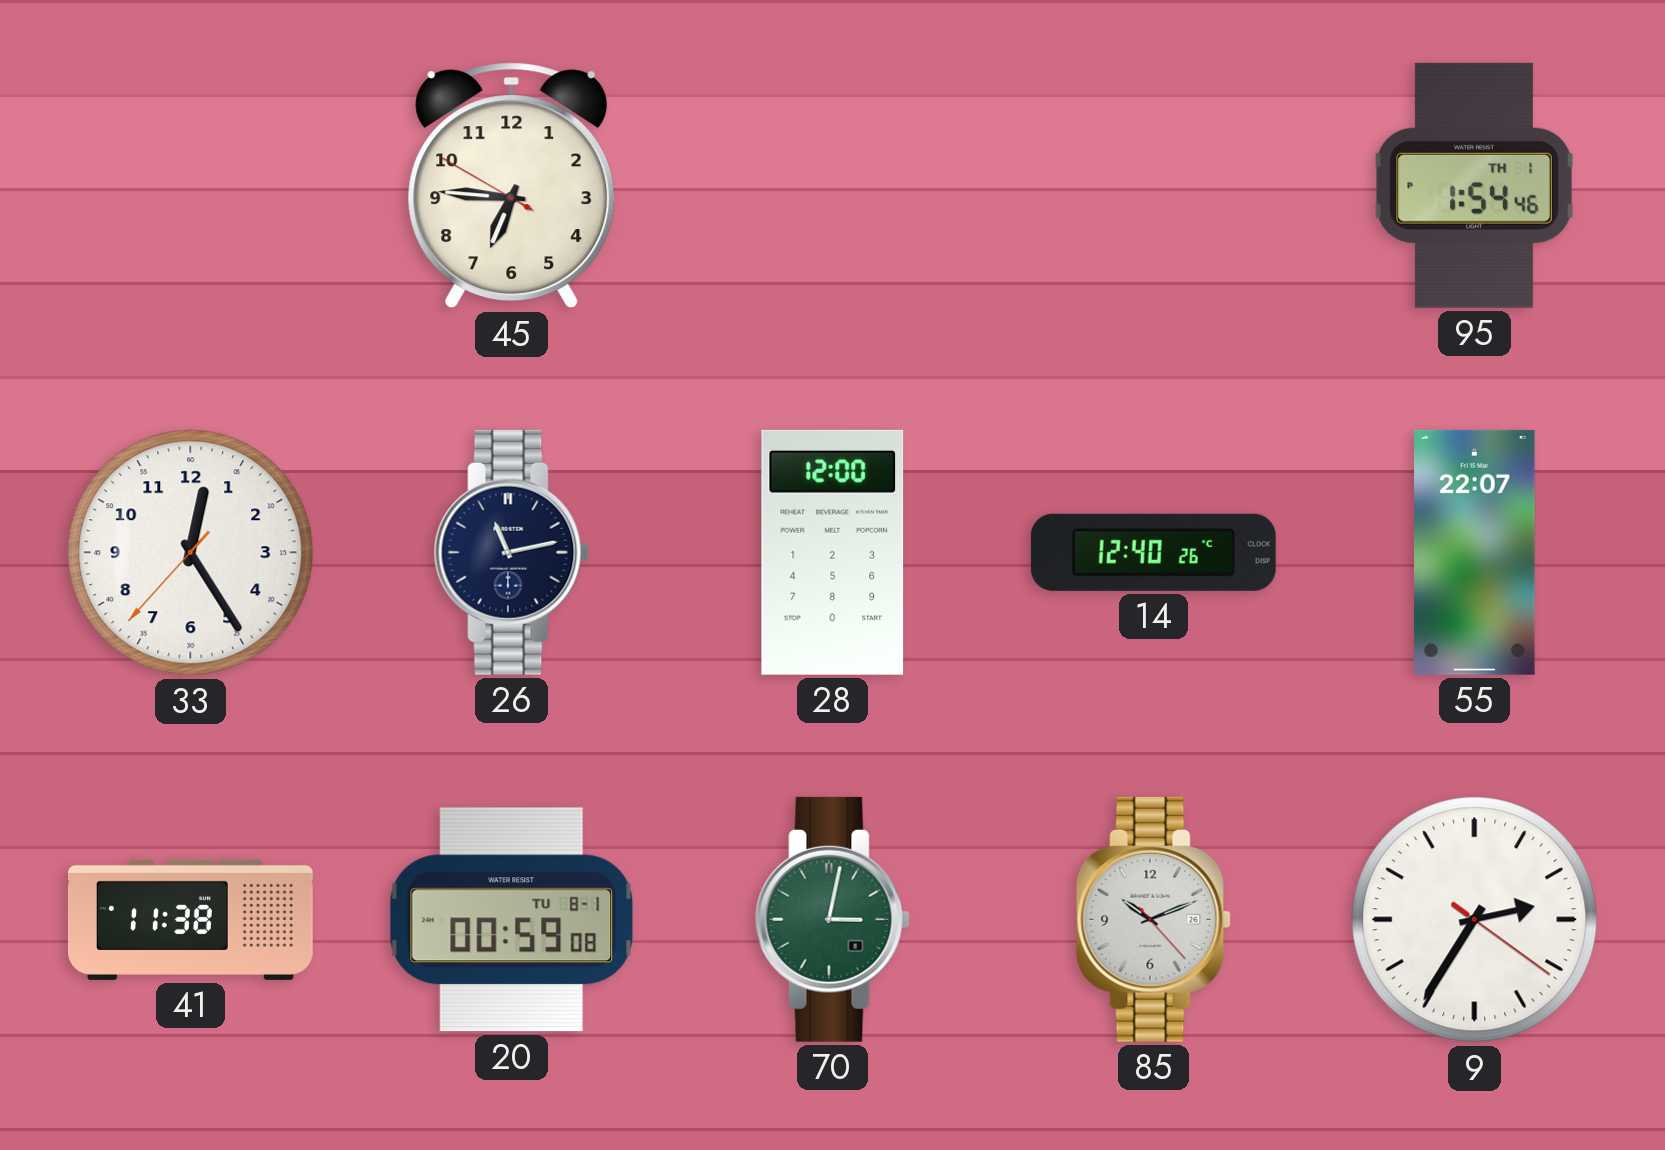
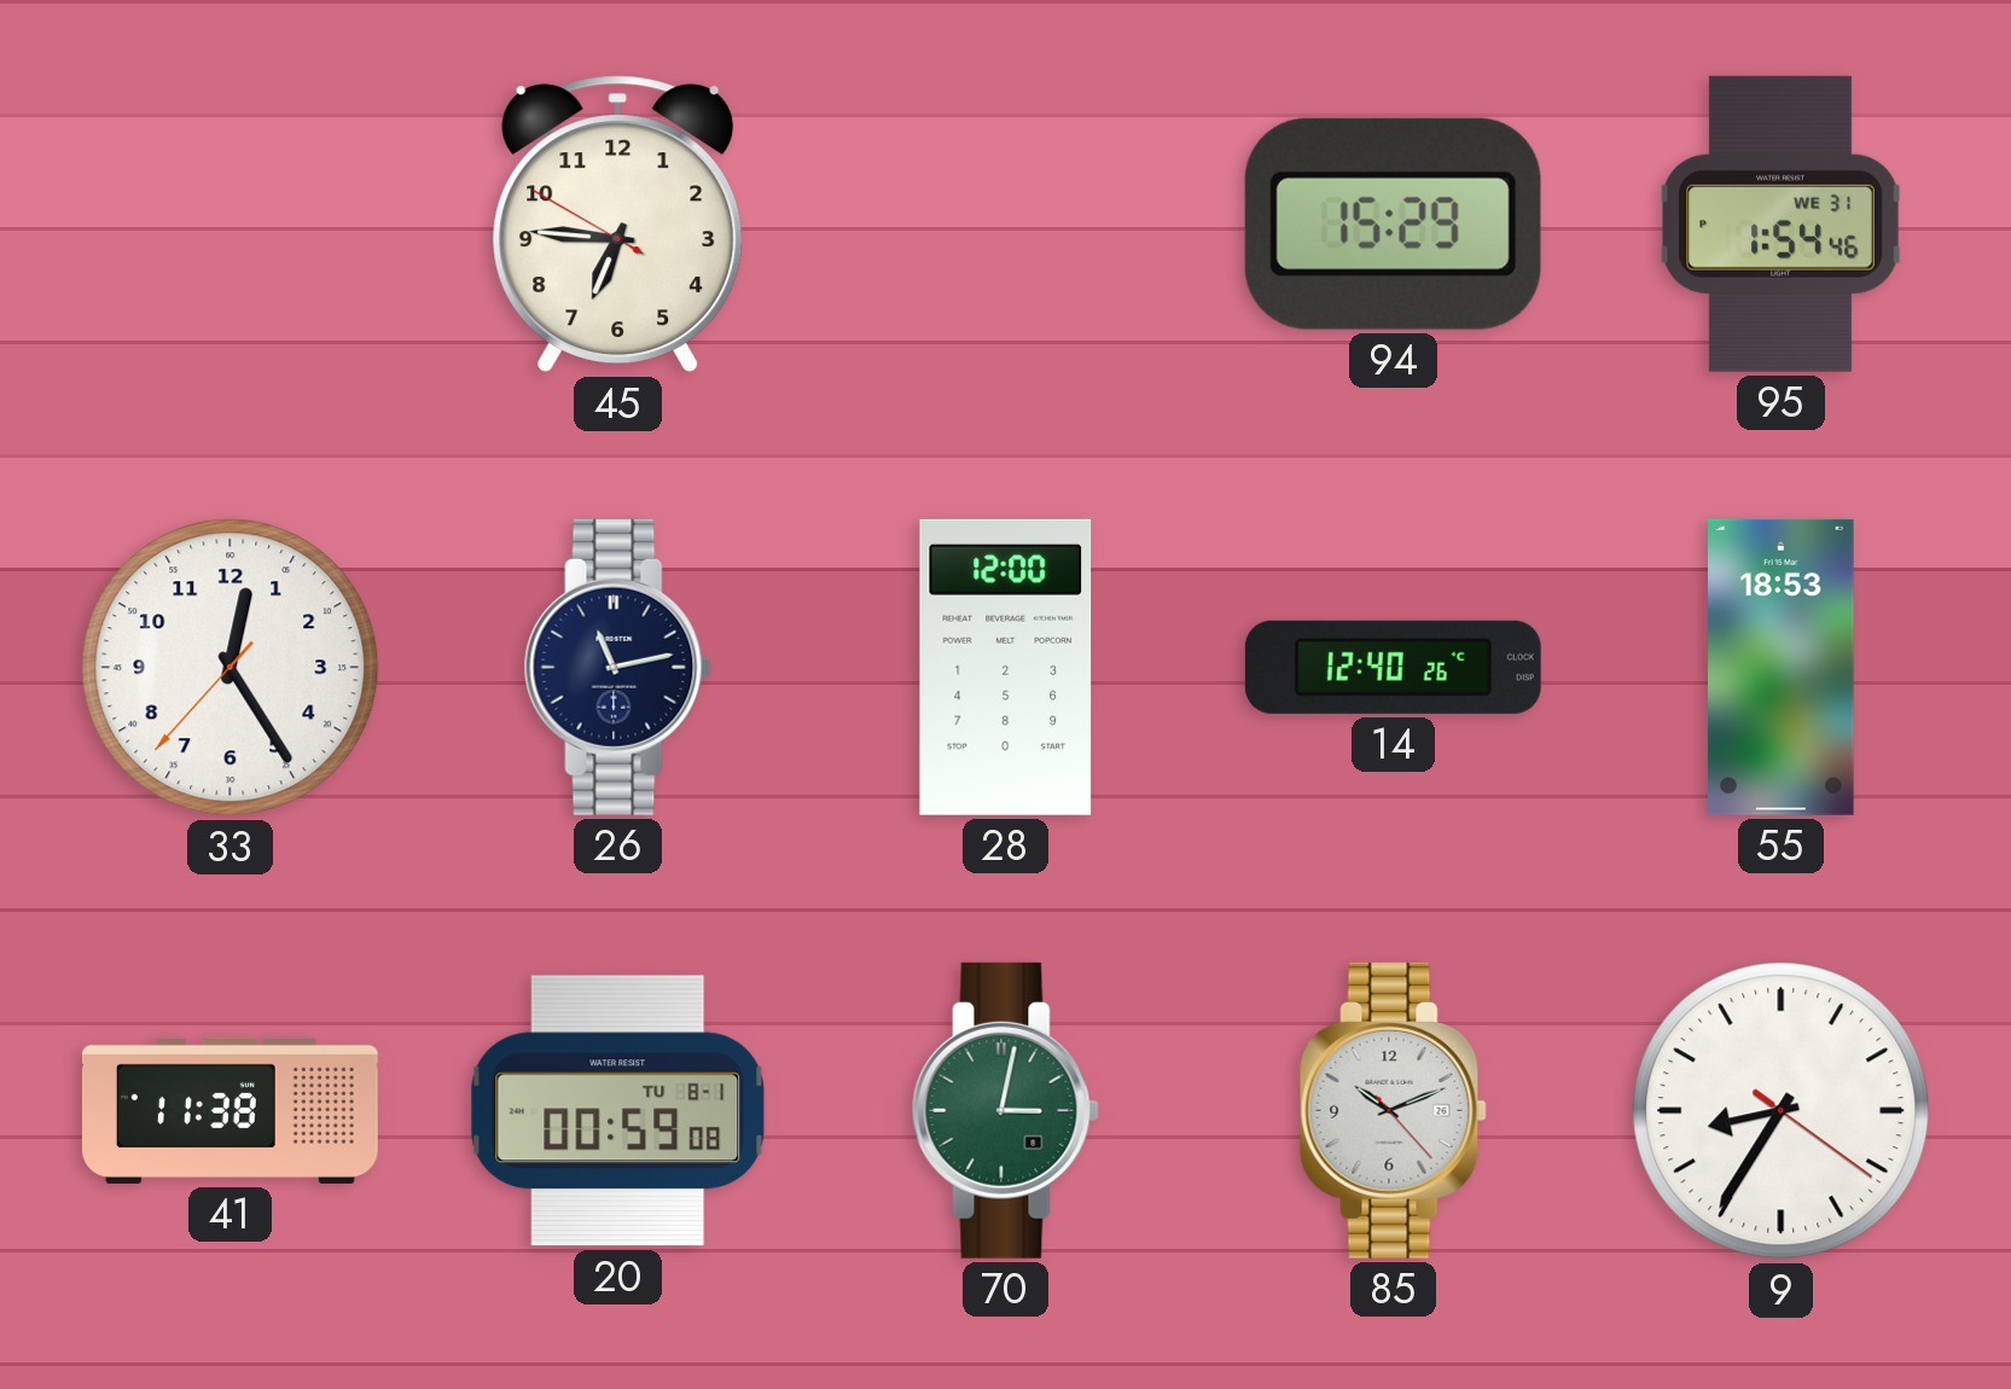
94: none -> 15:29 (1393, 223)
95 date: TH 1 -> WE 31 (1782, 223)
55: 22:07 -> 18:53 (1782, 667)
9: 2:35 -> 8:35 (1782, 1111)
